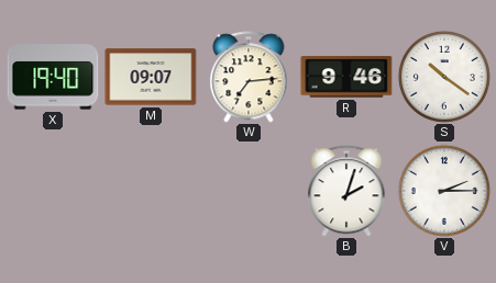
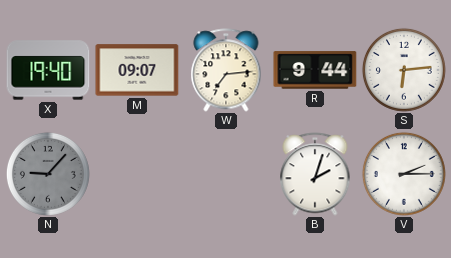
R: 9:46 -> 9:44 (315, 70)
S: 10:21 -> 6:14 (404, 70)
N: none -> 9:07 (48, 174)
